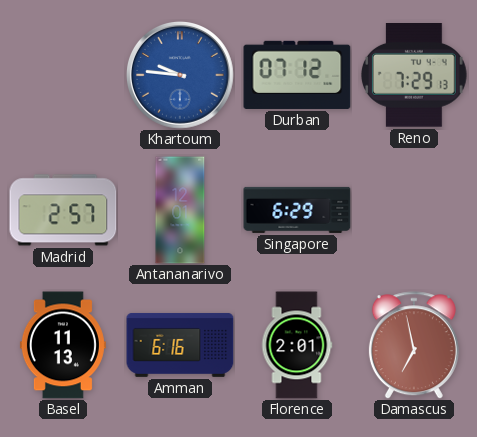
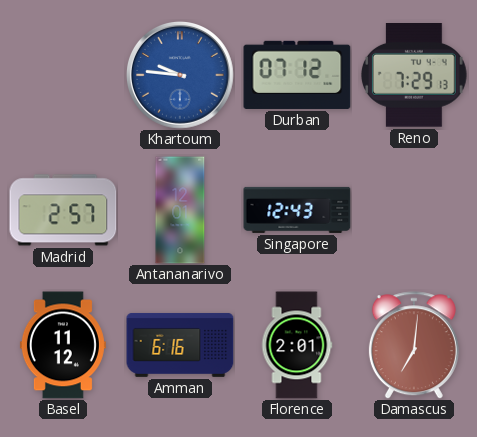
Singapore: 6:29 -> 12:43 (297, 210)
Basel: 11:13 -> 11:12 (63, 345)
Damascus: 6:58 -> 7:01 (414, 345)
